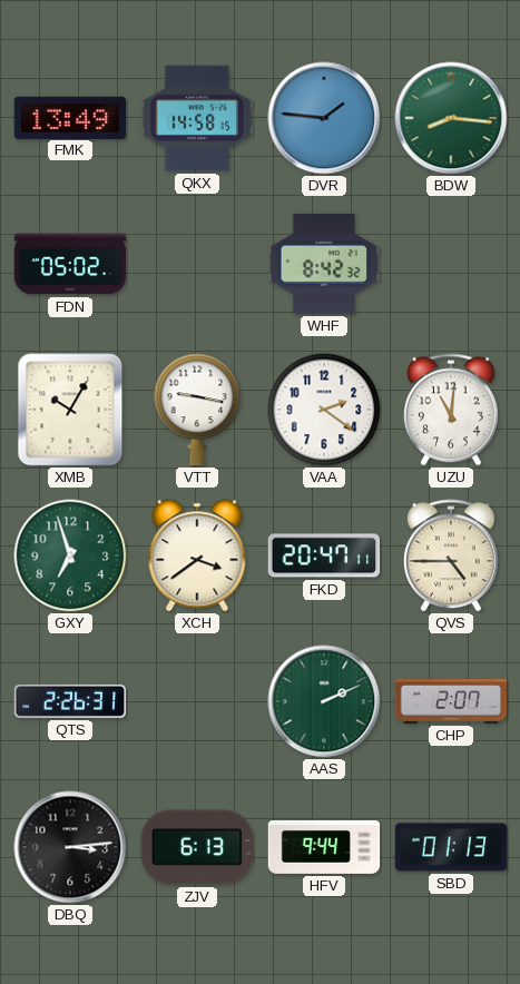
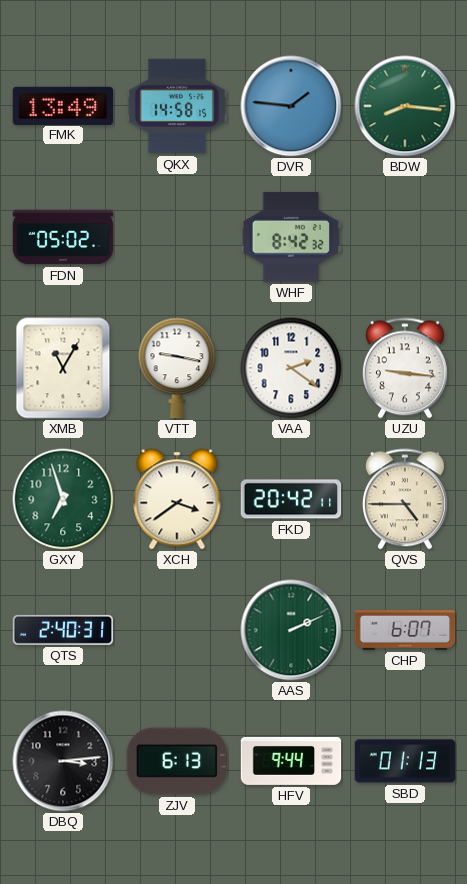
XMB: 10:05 -> 11:05 (63, 368)
UZU: 11:01 -> 9:16 (405, 368)
FKD: 20:47 -> 20:42 (291, 499)
QTS: 2:26 -> 2:40 (63, 630)
CHP: 2:07 -> 6:07 (405, 631)
